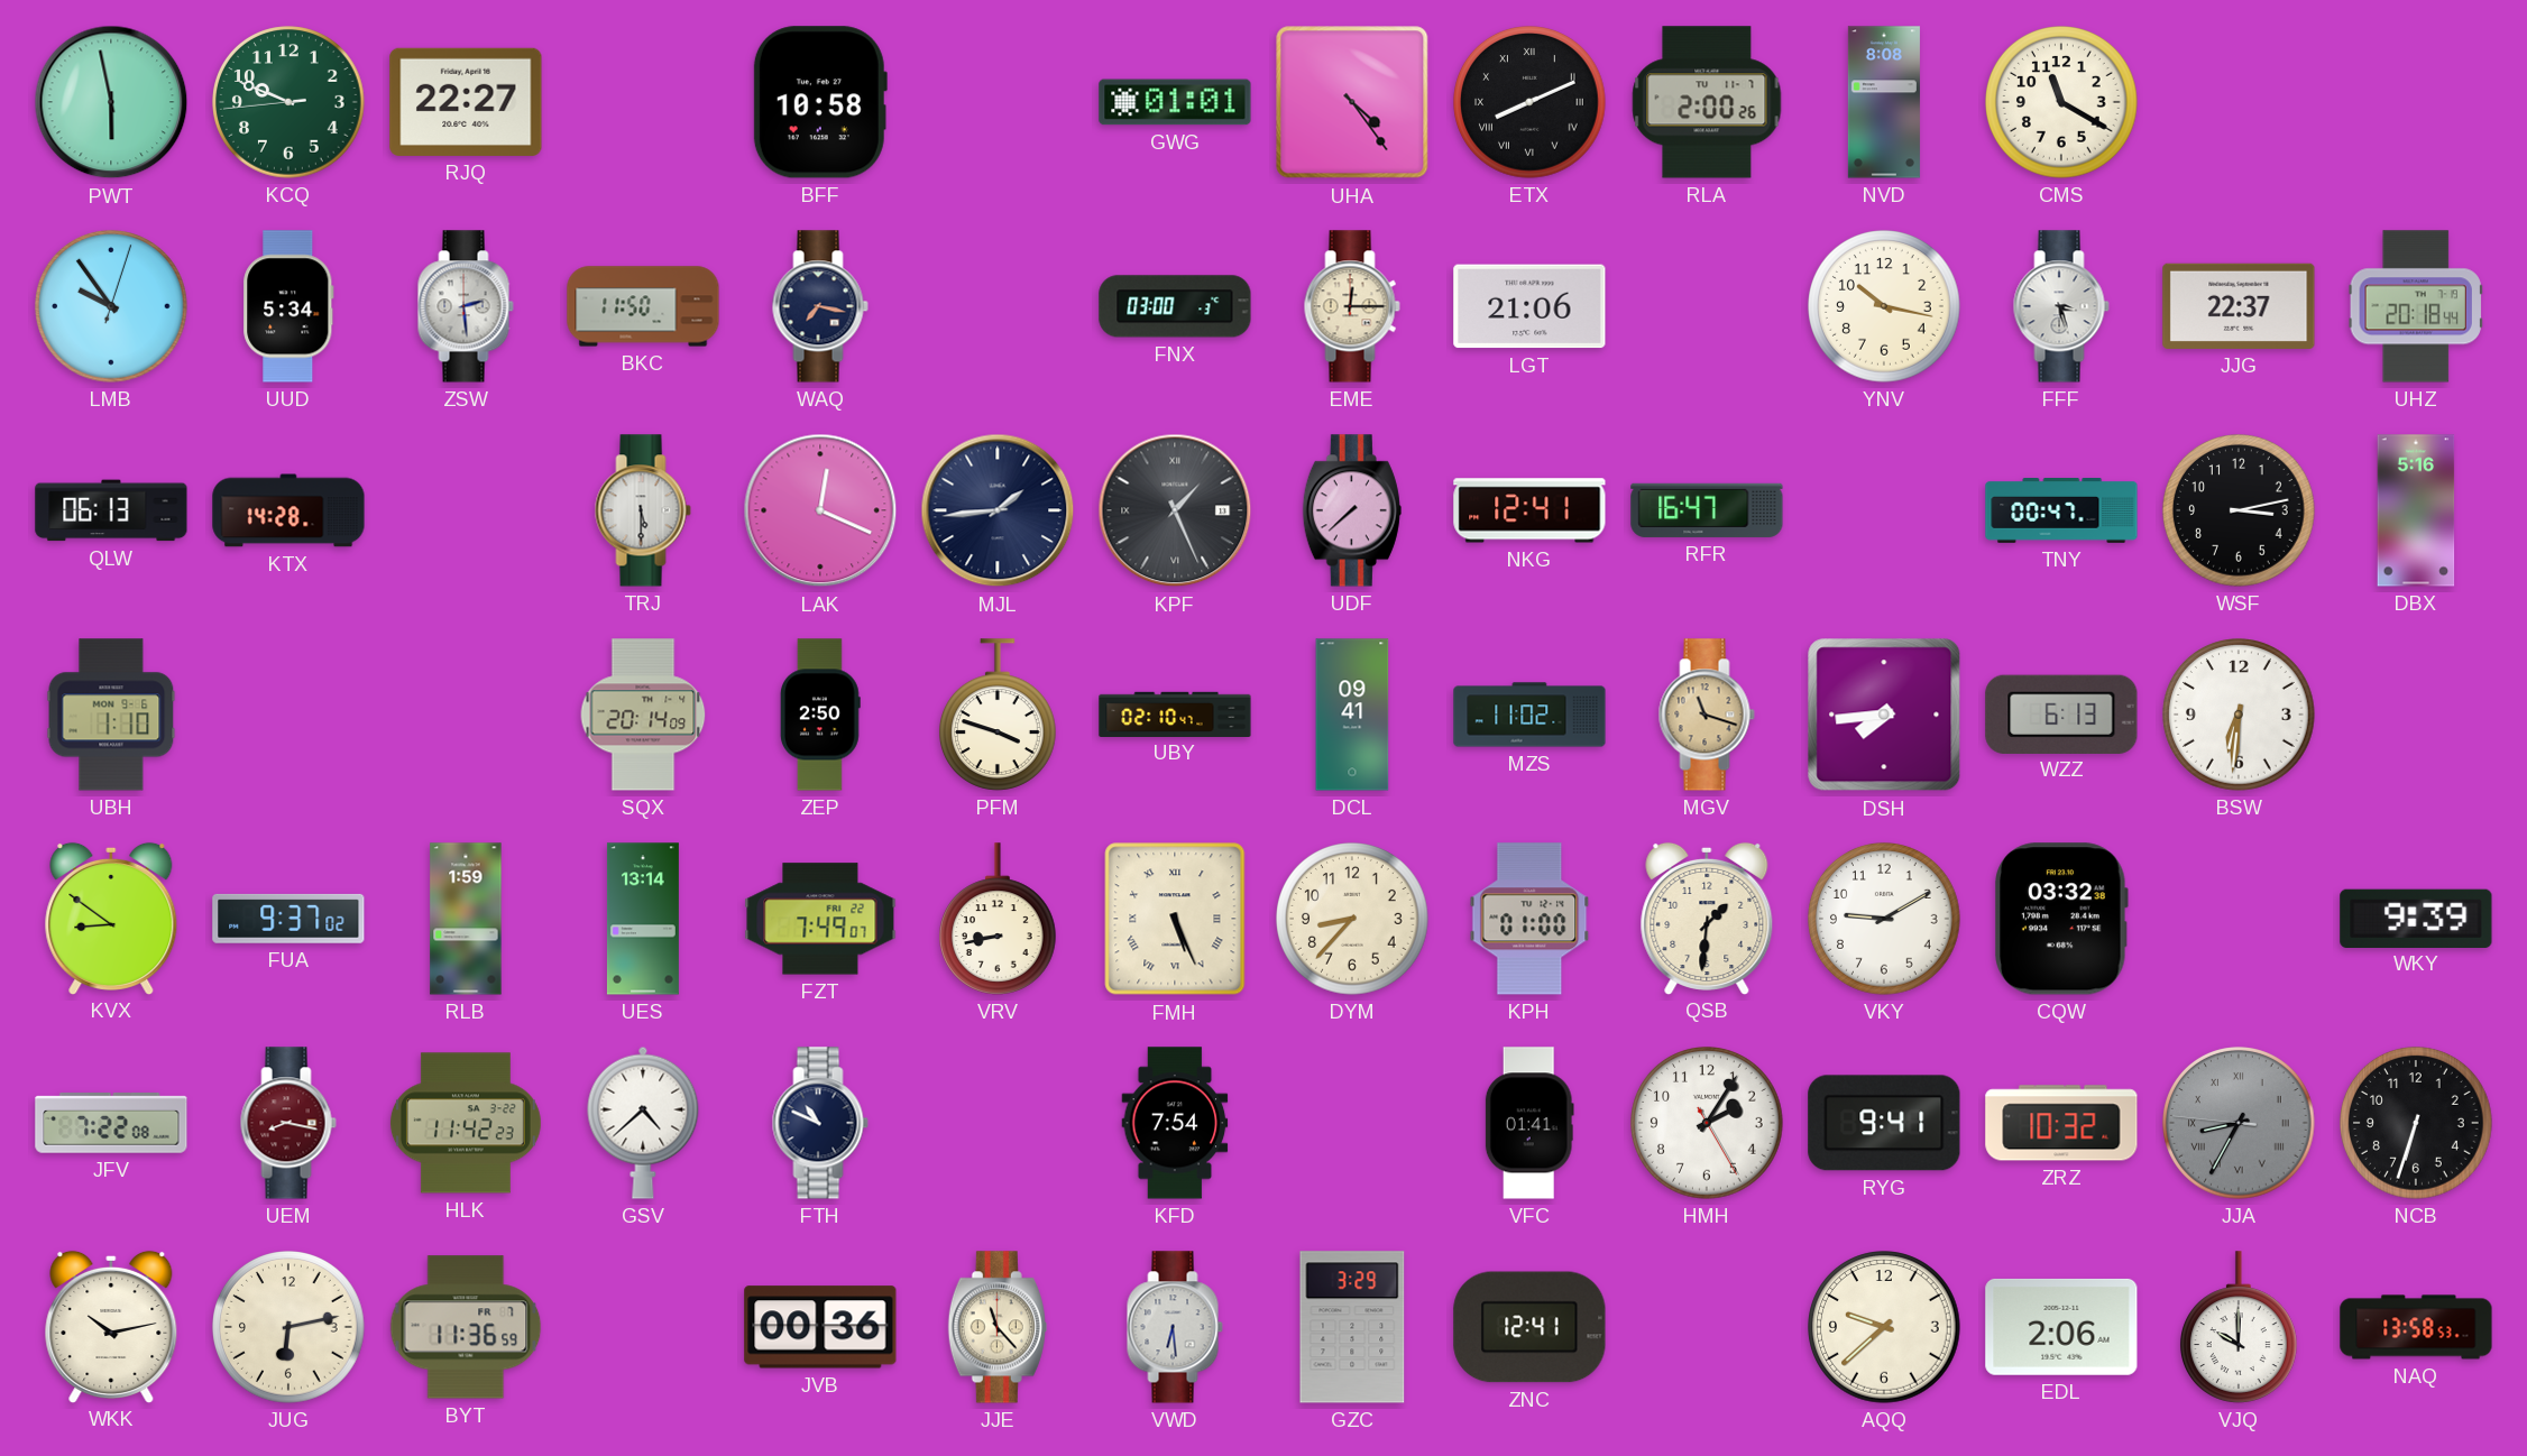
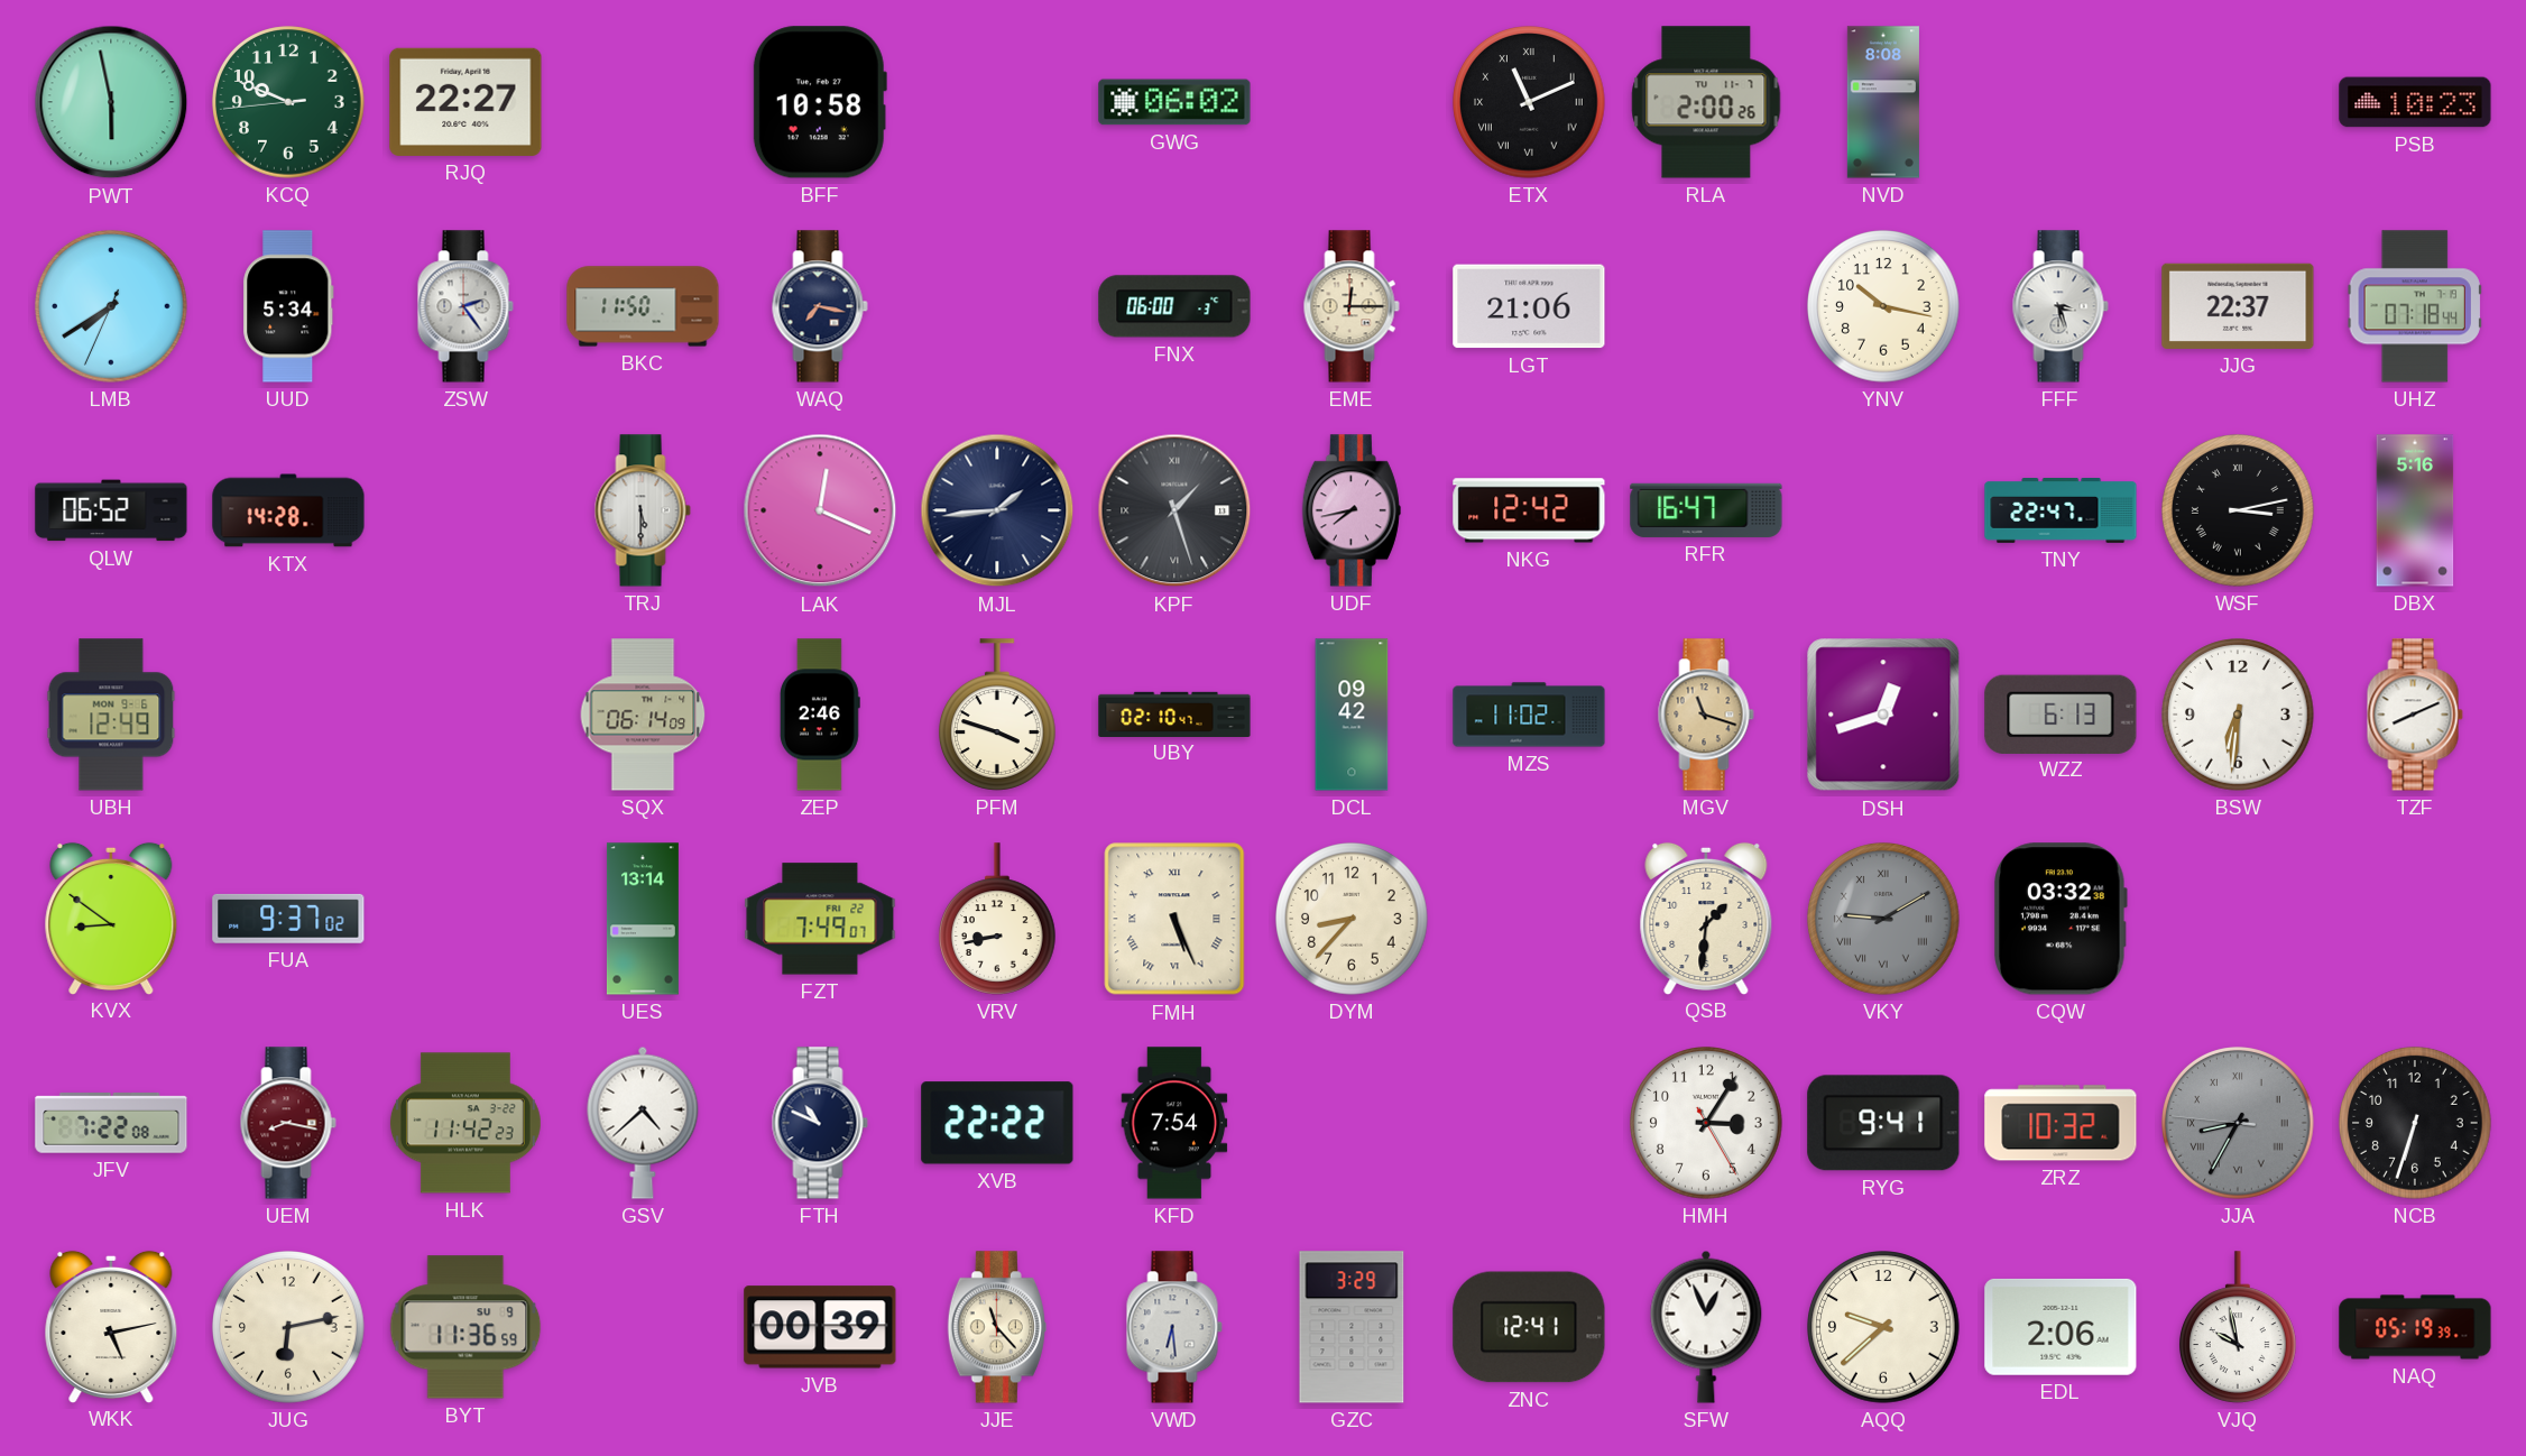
GWG: 01:01 -> 06:02 (1174, 102)
UHA: 4:24 -> none (1352, 102)
ETX: 8:11 -> 11:11 (1529, 102)
CMS: 11:20 -> none (2061, 102)
PSB: none -> 10:23 (2415, 102)
LMB: 9:54 -> 7:39 (111, 306)
ZSW: 2:29 -> 2:24 (465, 306)
FNX: 03:00 -> 06:00 (1174, 306)
UHZ: 20:18 -> 07:18 (2415, 306)
QLW: 06:13 -> 06:52 (111, 510)
KPF: 1:26 -> 1:27 (1174, 510)
UDF: 7:38 -> 7:43 (1352, 510)
NKG: 12:41 -> 12:42 (1529, 510)
TNY: 00:47 -> 22:47 (2061, 512)
WSF numerals: Arabic -> Roman (2238, 510)
UBH: 1:10 -> 12:49 (111, 715)
SQX: 20:14 -> 06:14 (643, 715)
ZEP: 2:50 -> 2:46 (820, 715)
DCL: 09:41 -> 09:42 (1352, 715)
DSH: 7:44 -> 12:42 (1883, 715)
TZF: none -> 8:11 (2415, 715)
RLB: 1:59 -> none (466, 919)
KPH: 01:00 -> none (1529, 919)
VKY dial: white -> grey (1883, 919)
VKY numerals: Arabic -> Roman (1883, 919)
WKY: 9:39 -> none (2416, 918)
XVB: none -> 22:22 (997, 1123)
VFC: 01:41 -> none (1529, 1123)
HMH: 2:05 -> 3:05 (1706, 1123)
WKK: 10:13 -> 5:13 (111, 1326)
BYT date: FR 7 -> SU 9 (465, 1327)
JVB: 00:36 -> 00:39 (820, 1327)
SFW: none -> 12:56 (1706, 1327)
VJQ: 10:00 -> 9:58 (2239, 1327)
NAQ: 13:58 -> 05:19 (2415, 1327)
